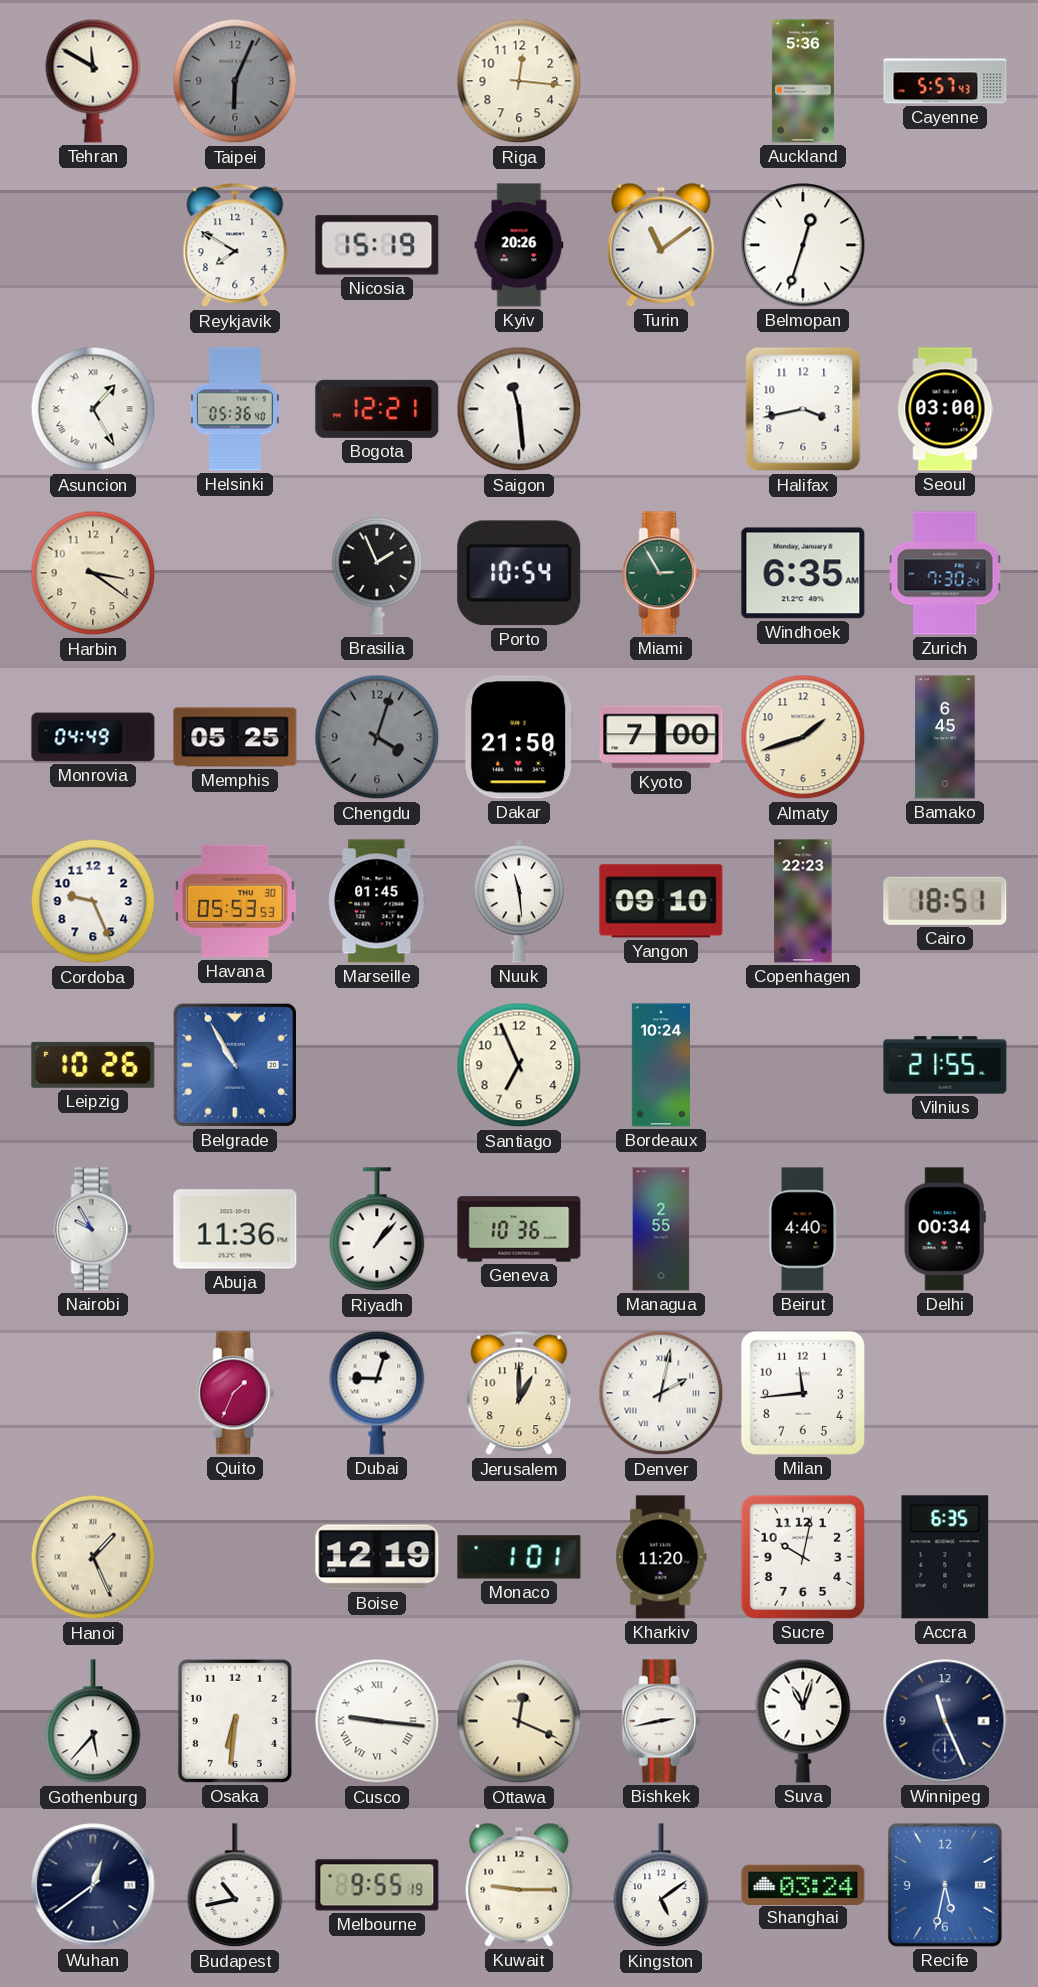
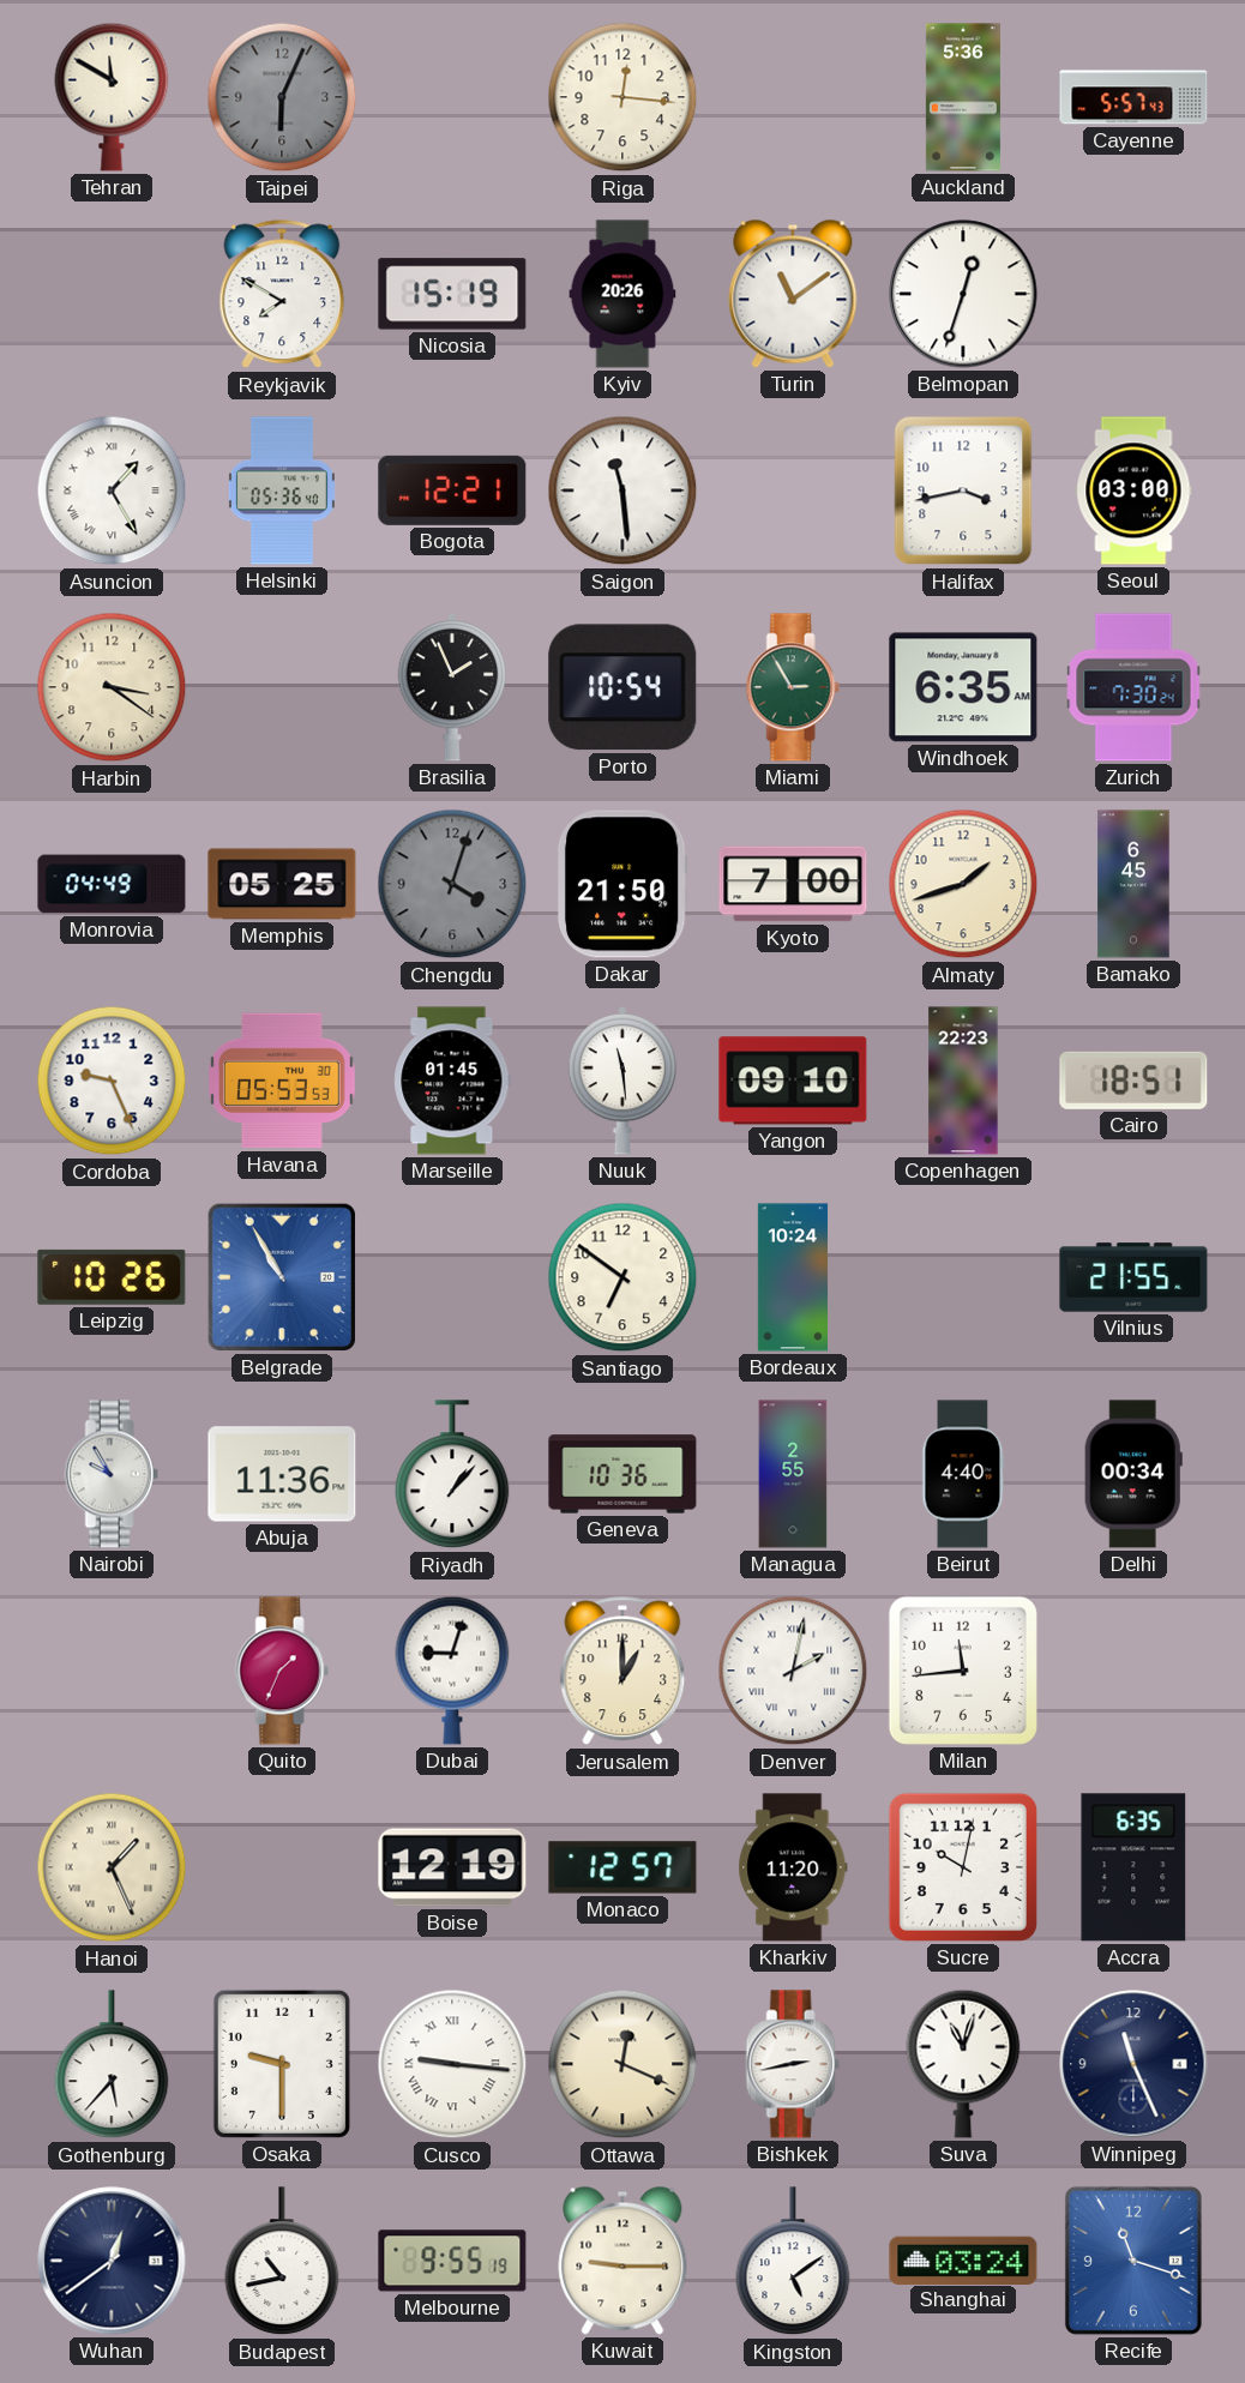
Santiago: 6:56 -> 6:51 (622, 1277)
Monaco: 1:01 -> 12:57 (622, 1867)
Osaka: 6:31 -> 9:30 (282, 2064)
Recife: 5:32 -> 11:18 (1133, 2261)
